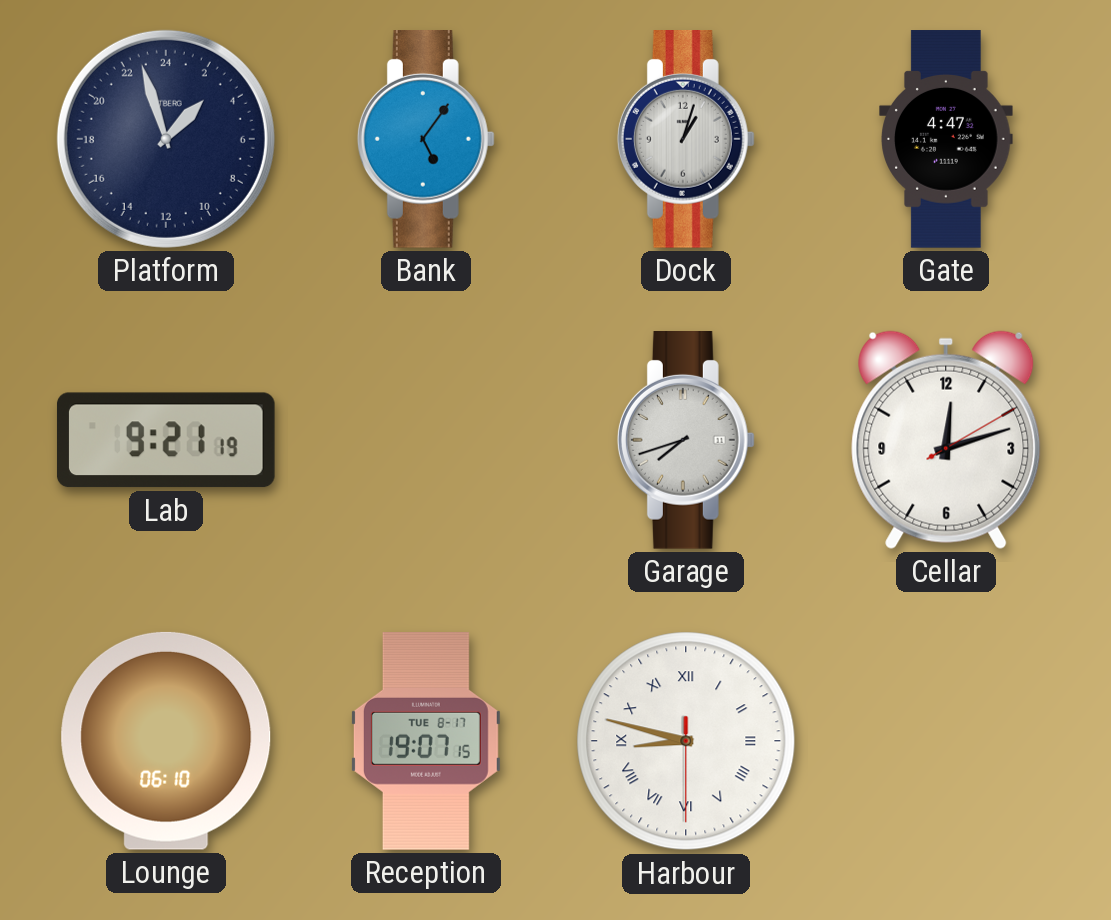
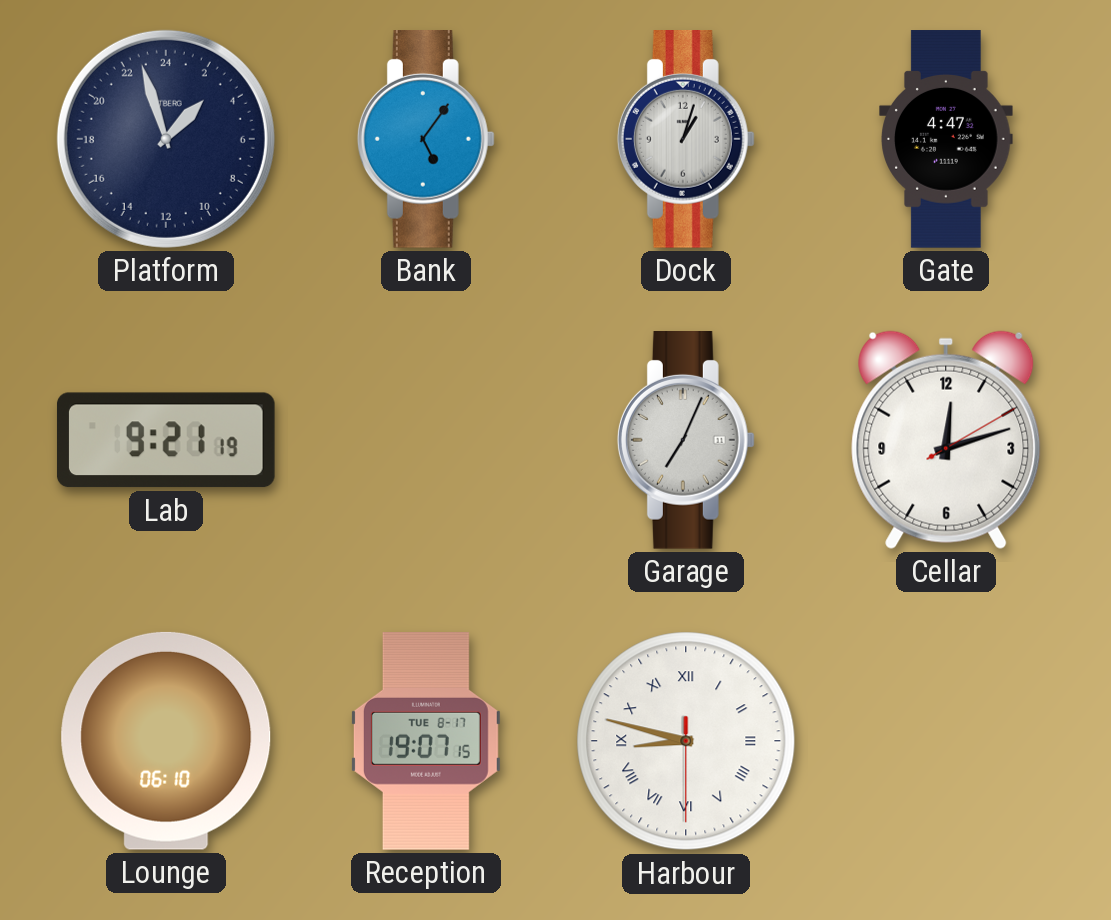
Garage: 7:42 -> 7:04 (686, 441)
